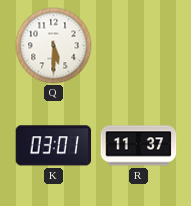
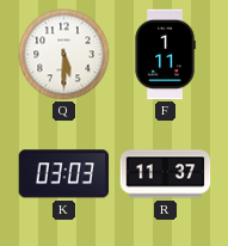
F: none -> 1:11 (165, 55)
K: 03:01 -> 03:03 (64, 174)
